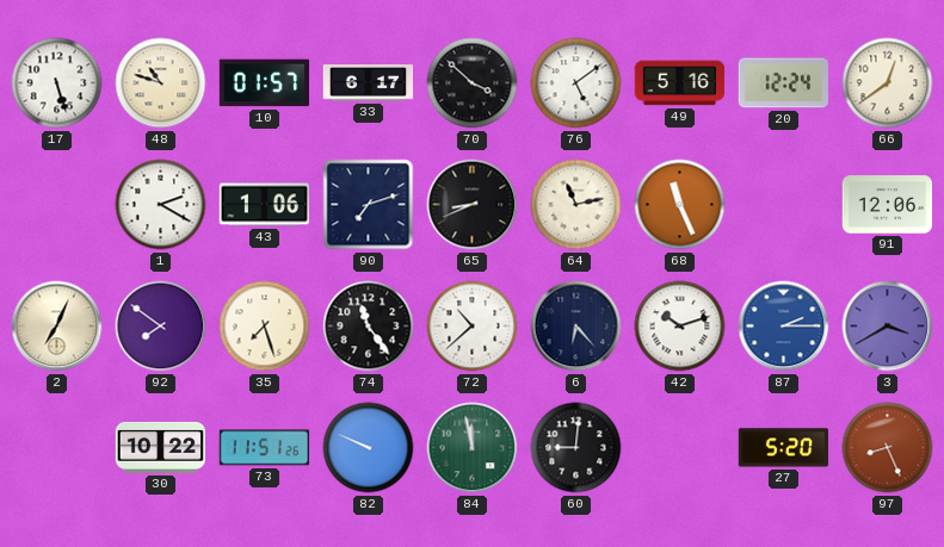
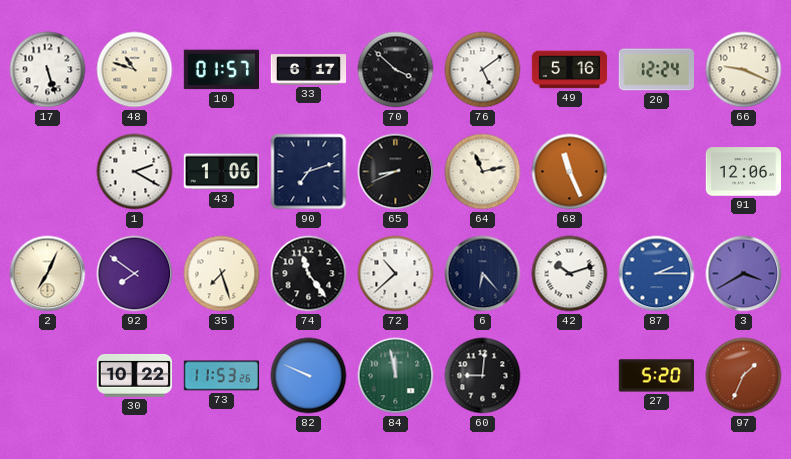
66: 12:39 -> 9:19 (744, 70)
73: 11:51 -> 11:53 (222, 376)
97: 8:26 -> 1:34 (744, 376)
